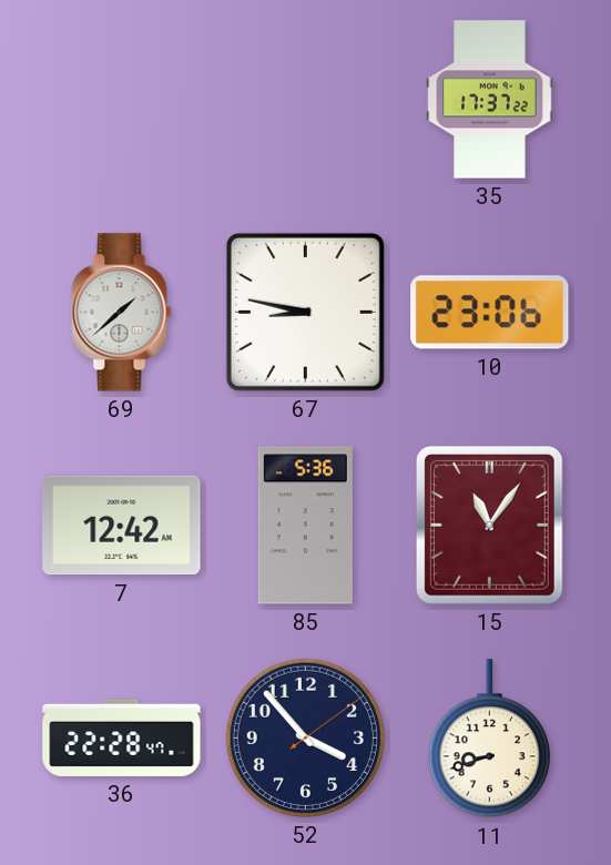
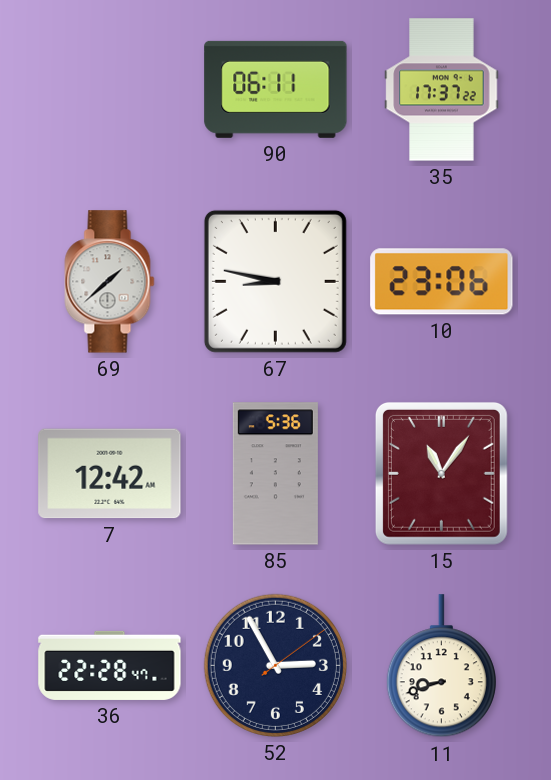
90: none -> 06:11 (276, 89)
52: 3:53 -> 2:55 (275, 665)
